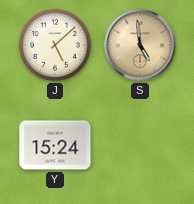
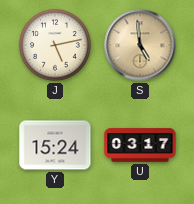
J: 5:08 -> 5:13 (55, 45)
U: none -> 03:17 (140, 145)
